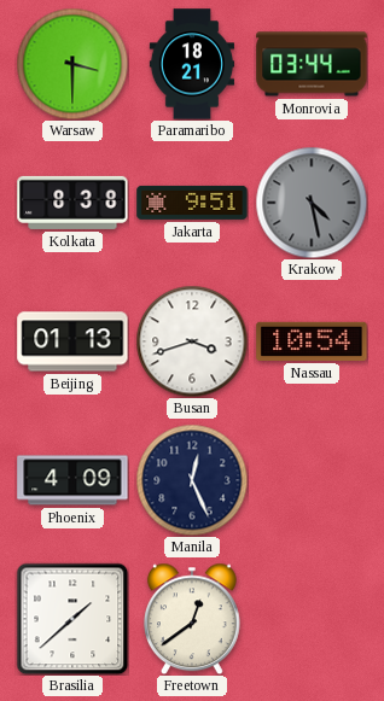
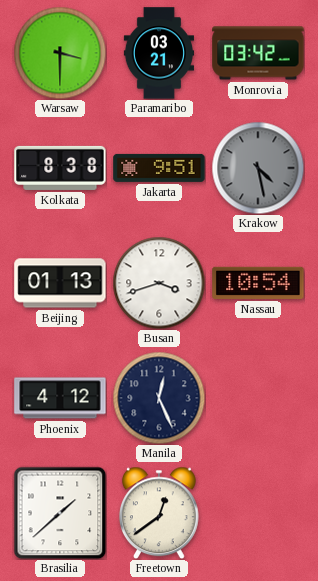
Paramaribo: 18:21 -> 03:21 (158, 53)
Monrovia: 03:44 -> 03:42 (258, 53)
Phoenix: 4:09 -> 4:12 (60, 398)
